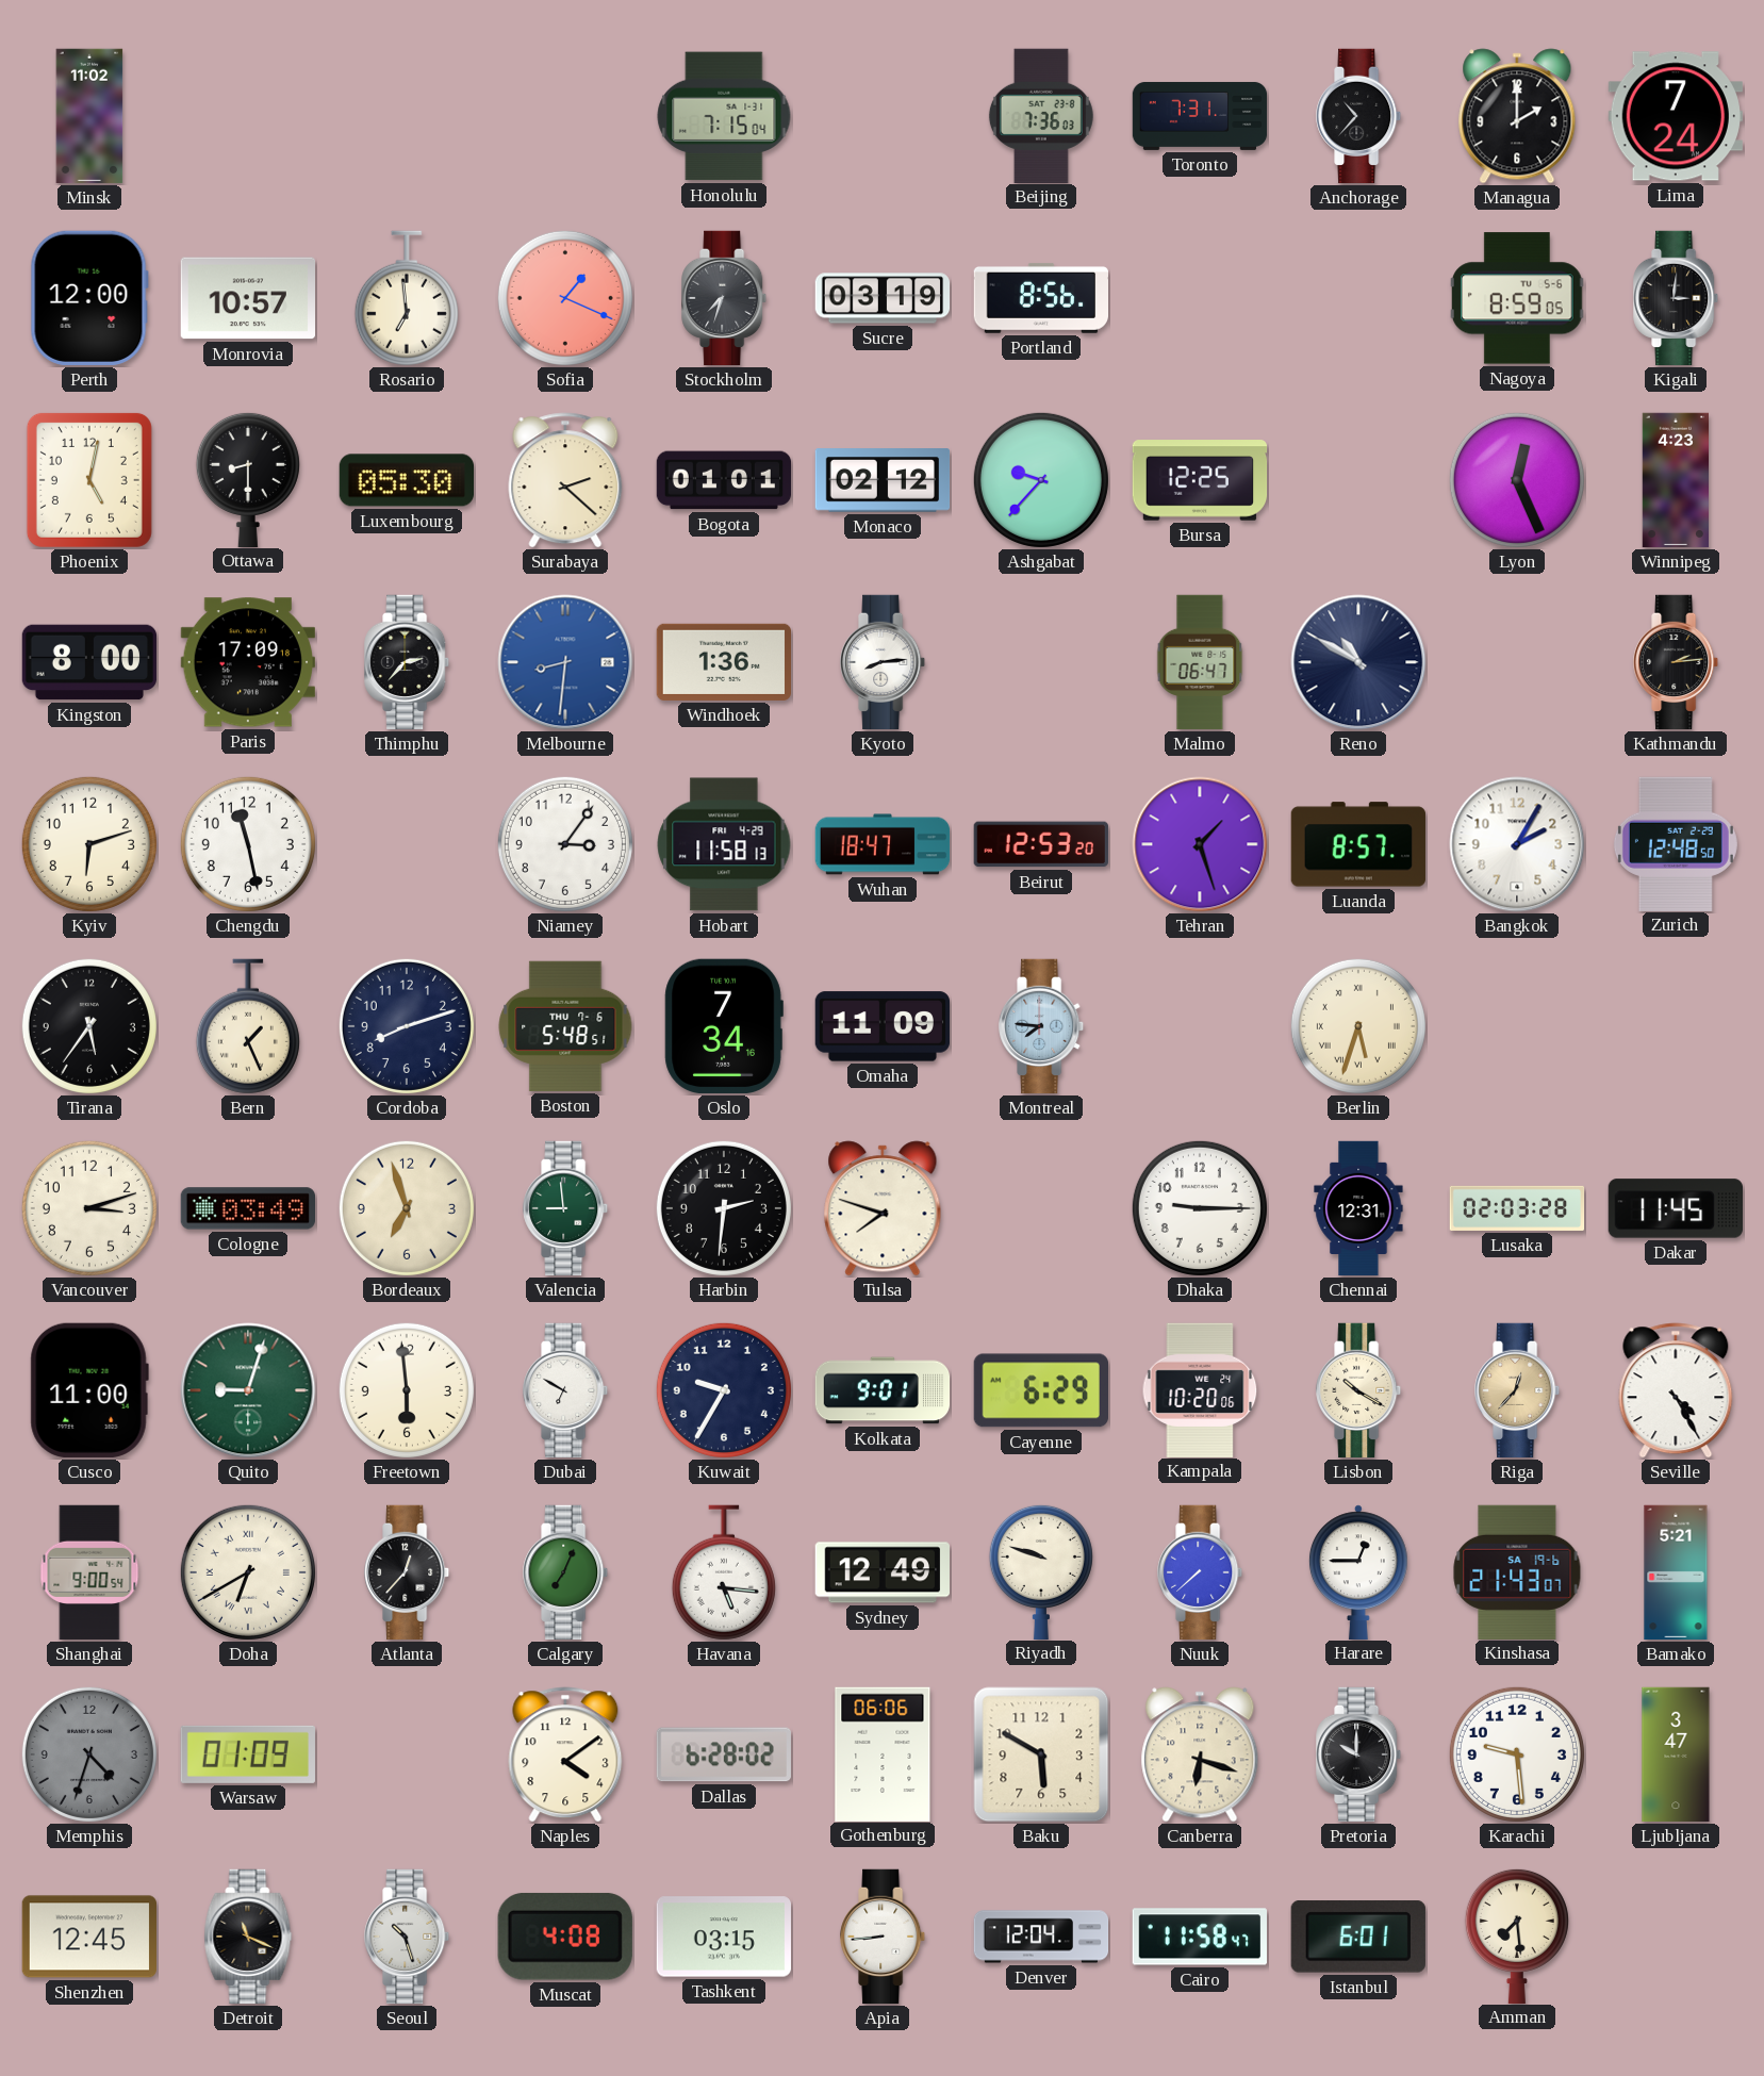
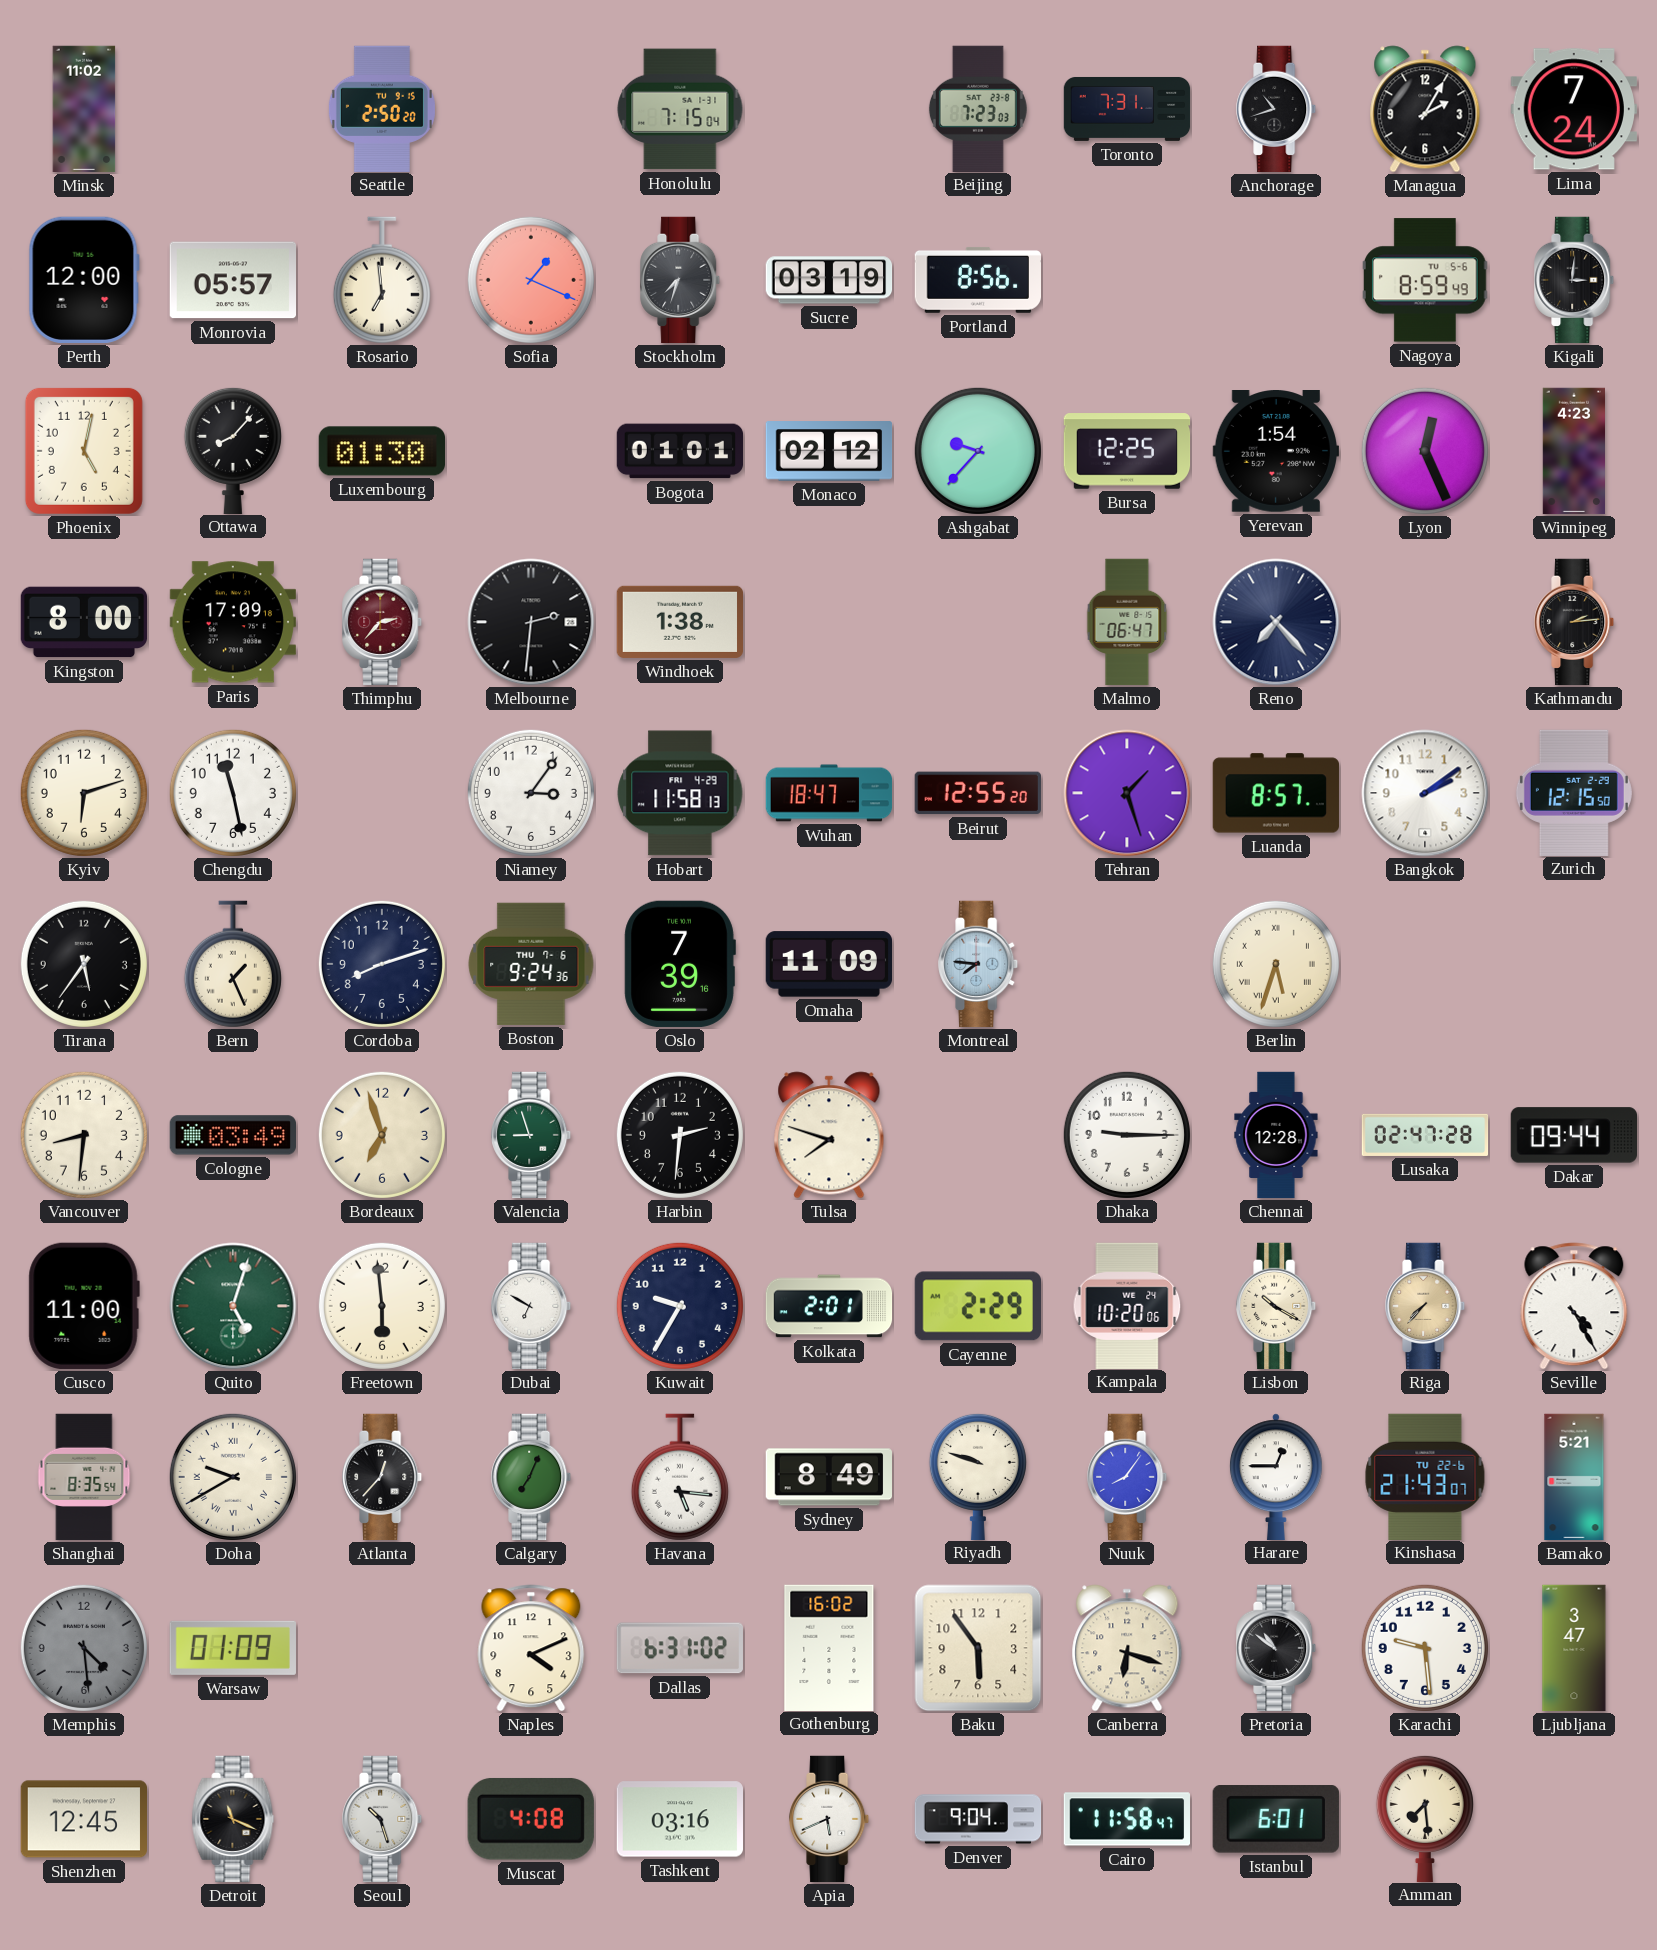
Seattle: none -> 2:50 (382, 108)
Beijing: 7:36 -> 7:23 (978, 108)
Anchorage: 10:37 -> 10:42 (1277, 109)
Managua: 2:00 -> 2:05 (1425, 109)
Monrovia: 10:57 -> 05:57 (232, 280)
Nagoya: 8:59:05 -> 8:59:49 (1426, 280)
Ottawa: 8:30 -> 8:07 (233, 450)
Luxembourg: 05:30 -> 01:30 (381, 451)
Surabaya: 2:22 -> none (565, 480)
Yerevan: none -> 1:54 (1275, 452)
Thimphu dial: black -> burgundy (383, 622)
Melbourne: 8:31 -> 2:31 (531, 622)
Melbourne dial: blue -> black (531, 622)
Windhoek: 1:36 -> 1:38 (679, 622)
Kyoto: 8:14 -> none (884, 662)
Reno: 10:50 -> 7:23 (1276, 622)
Beirut: 12:53 -> 12:55 (978, 793)
Bangkok: 2:05 -> 2:09 (1425, 793)
Zurich: 12:48 -> 12:15 (1574, 792)
Boston: 5:48 -> 9:24 (531, 964)
Oslo: 7:34 -> 7:39 (680, 964)
Vancouver: 3:12 -> 8:31 (84, 1135)
Valencia: 8:59 -> 8:57 (532, 1135)
Chennai: 12:31 -> 12:28 (1276, 1135)
Lusaka: 02:03 -> 02:47 (1425, 1135)
Dakar: 11:45 -> 09:44 (1573, 1135)
Quito: 9:03 -> 5:03 (233, 1306)
Kolkata: 9:01 -> 2:01 (829, 1306)
Cayenne: 6:29 -> 2:29 (977, 1306)
Riga: 12:37 -> 7:37 (1426, 1306)
Shanghai: 9:00 -> 8:35 (84, 1477)
Doha: 6:40 -> 9:40 (233, 1477)
Sydney: 12:49 -> 8:49 (828, 1477)
Nuuk: 7:38 -> 8:06 (1128, 1477)
Kinshasa date: SA 19-6 -> TU 22-6 (1425, 1476)
Memphis: 4:33 -> 4:29 (84, 1648)
Naples: 4:09 -> 4:11 (531, 1648)
Dallas: 6:28 -> 6:31 (680, 1648)
Gothenburg: 06:06 -> 16:02 (829, 1647)
Baku: 5:50 -> 5:54 (978, 1648)
Pretoria: 10:00 -> 10:51 (1277, 1648)
Tashkent: 03:15 -> 03:16 (679, 1819)
Apia: 8:44 -> 5:41 (830, 1819)
Denver: 12:04 -> 9:04 (978, 1819)
